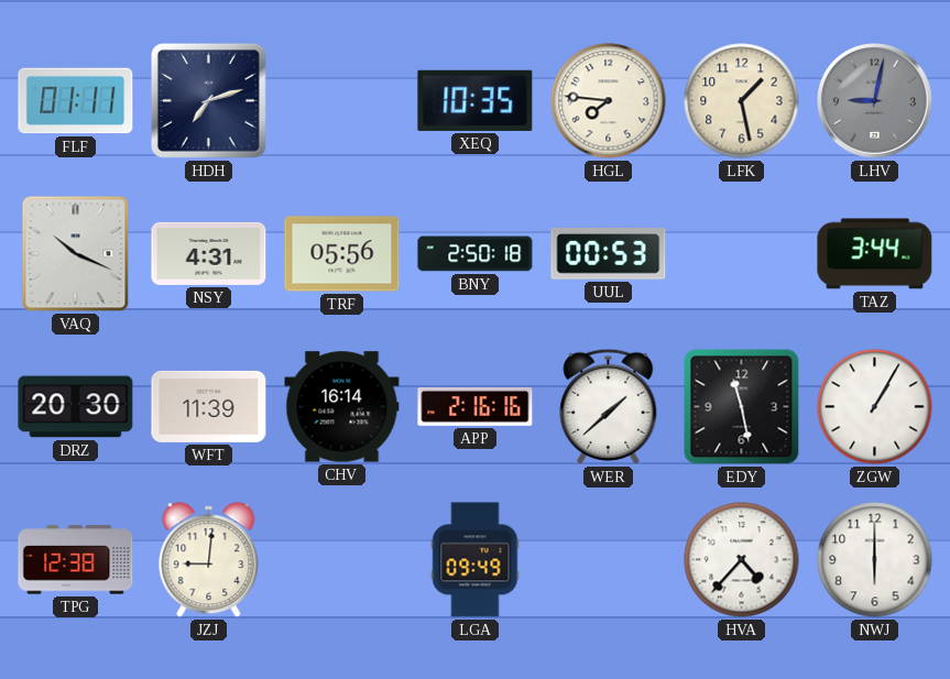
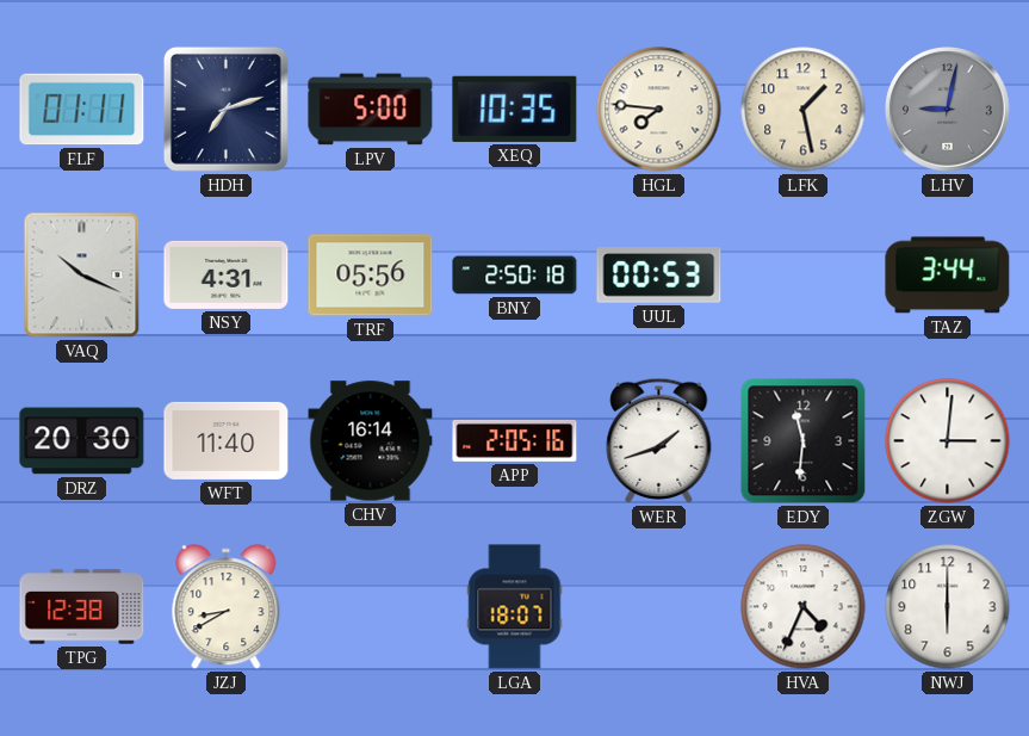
LPV: none -> 5:00 (371, 110)
WFT: 11:39 -> 11:40 (227, 440)
APP: 2:16 -> 2:05 (515, 440)
WER: 1:38 -> 1:42 (659, 440)
EDY: 11:28 -> 11:31 (804, 441)
ZGW: 1:05 -> 3:01 (948, 441)
JZJ: 9:01 -> 8:40 (227, 607)
LGA: 09:49 -> 18:07 (515, 607)
HVA: 4:37 -> 4:34 (804, 607)
